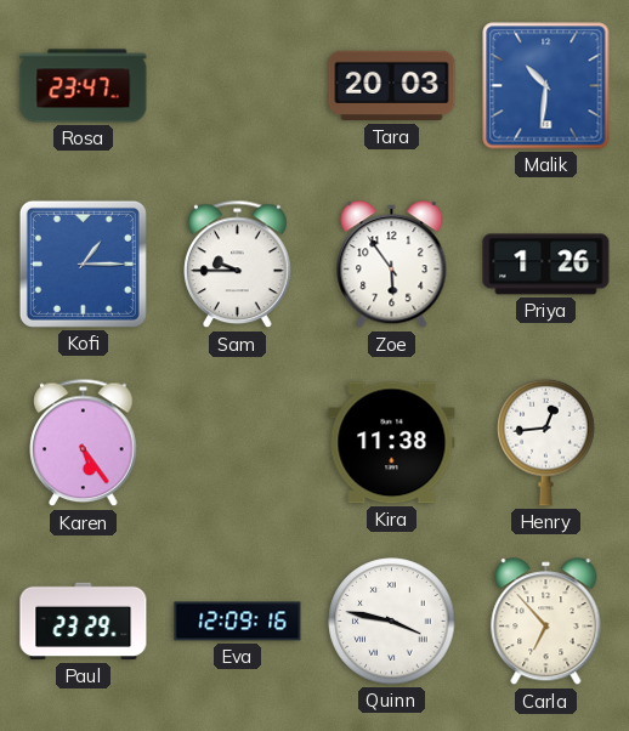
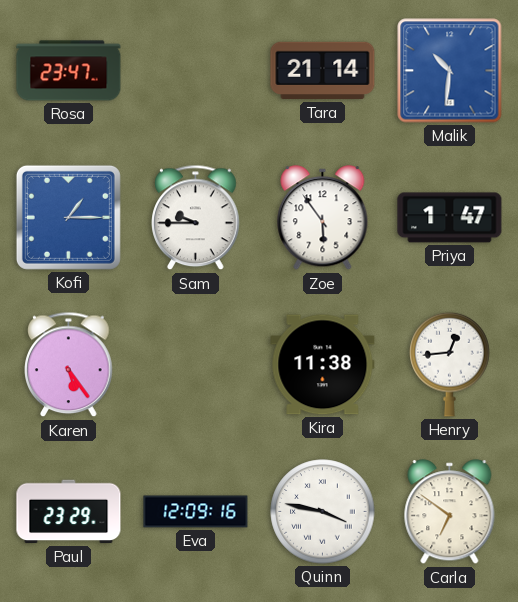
Tara: 20:03 -> 21:14 (323, 71)
Priya: 1:26 -> 1:47 (450, 218)
Carla: 6:53 -> 6:51 (450, 512)
